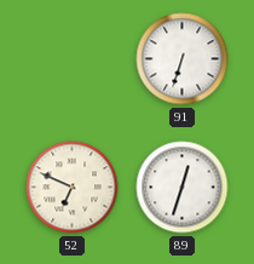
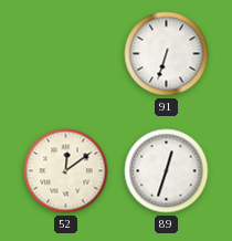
52: 6:49 -> 12:09 (66, 171)
